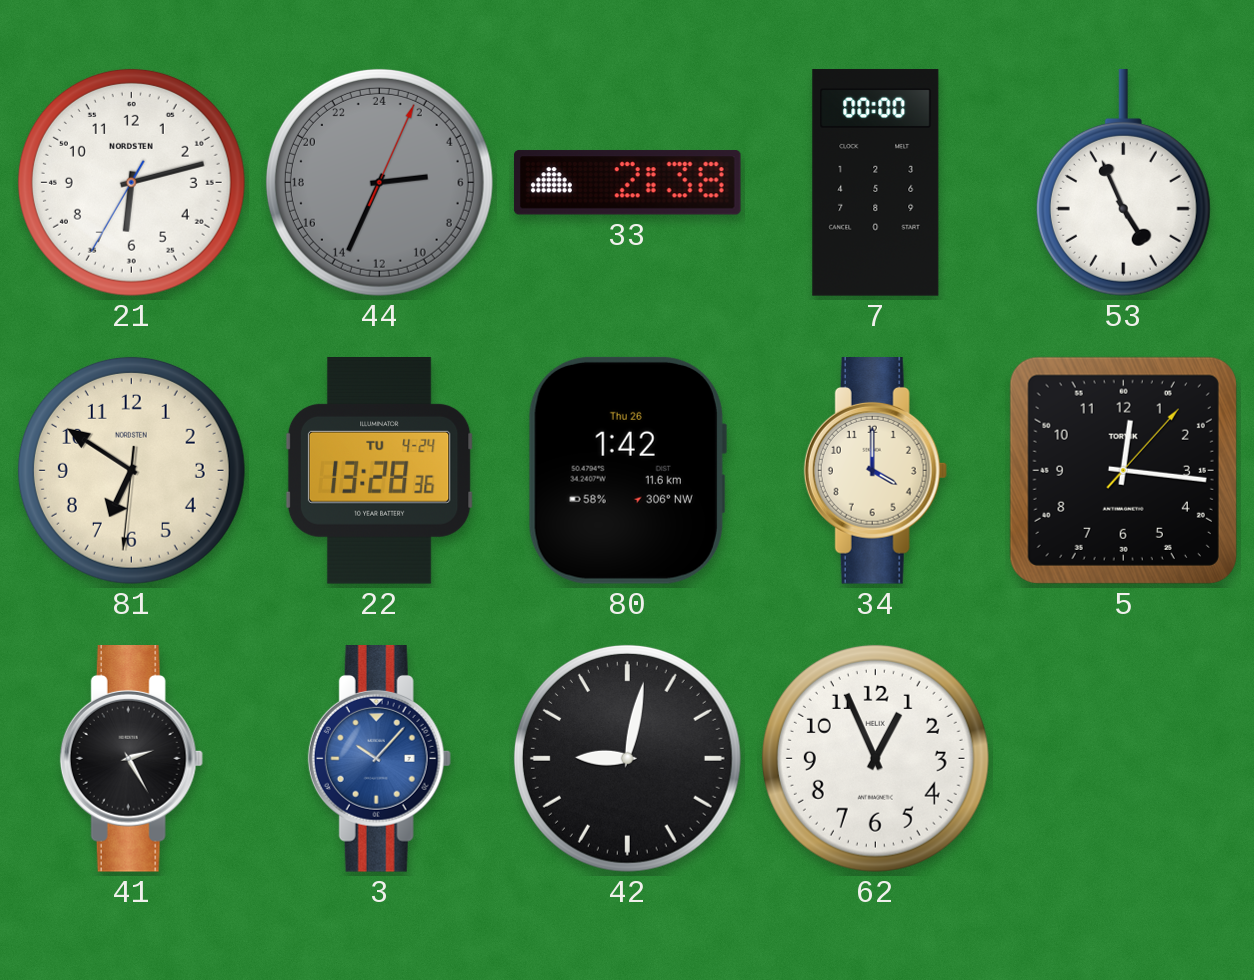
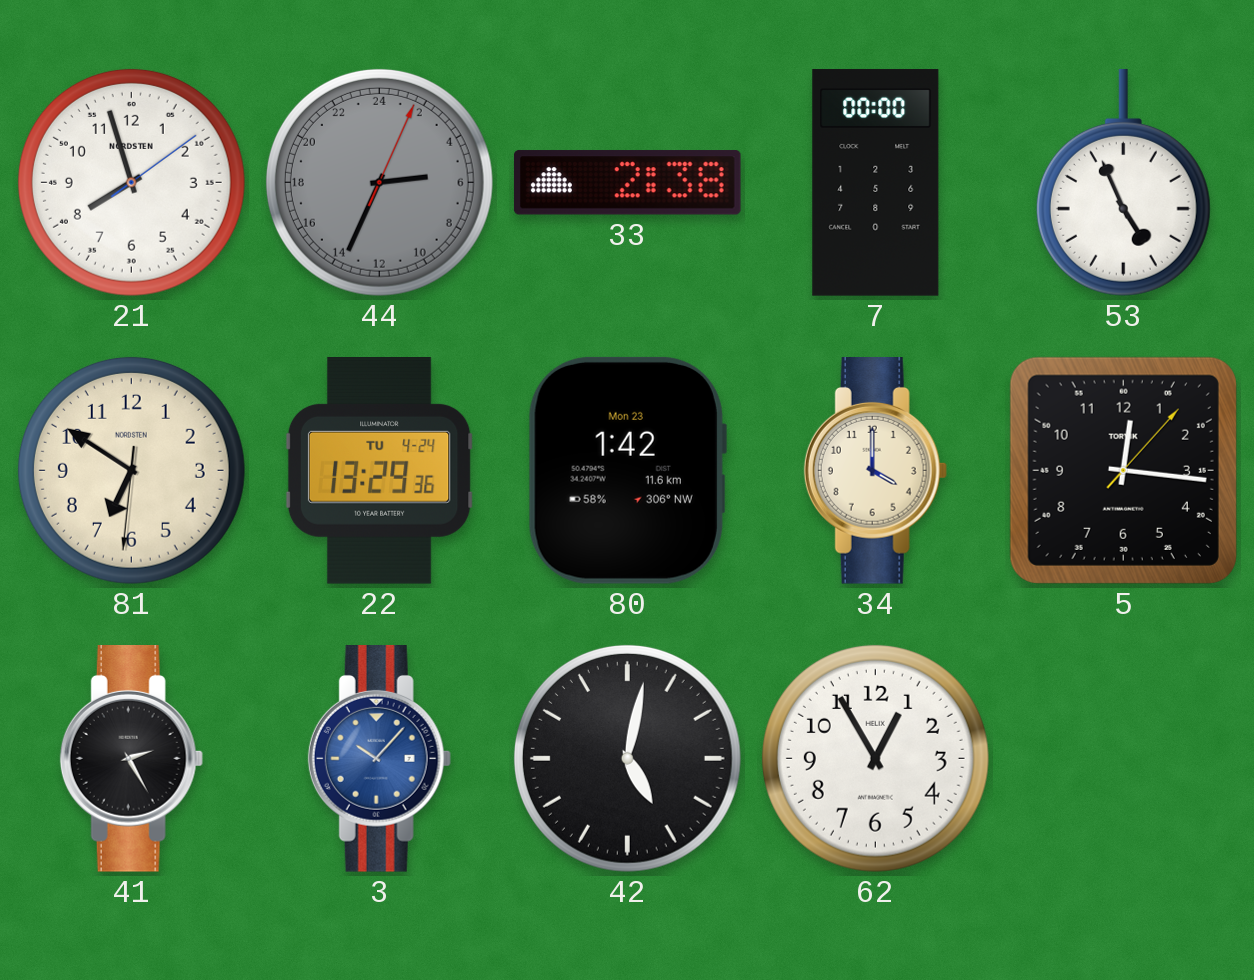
21: 6:12 -> 7:57 (131, 182)
22: 13:28 -> 13:29 (379, 471)
80 date: Thu 26 -> Mon 23 (627, 470)
42: 9:02 -> 5:02 (627, 758)
62: 12:56 -> 12:55 (875, 758)
